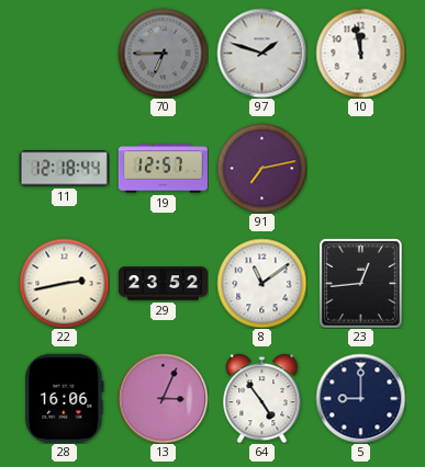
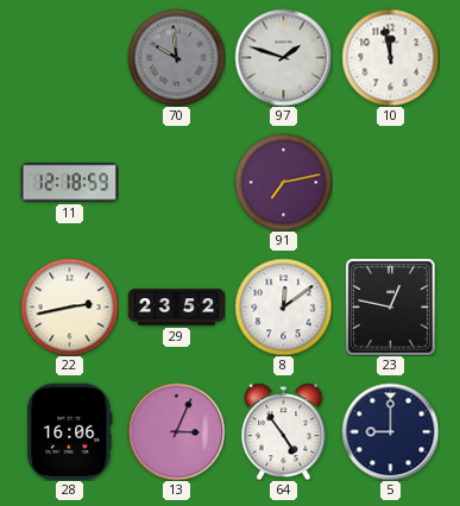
70: 6:45 -> 9:59 (176, 57)
11: 12:18:44 -> 12:18:59 (69, 183)
19: 12:57 -> none (163, 169)
8: 11:09 -> 12:09 (283, 306)
23: 12:44 -> 12:47 (390, 308)
